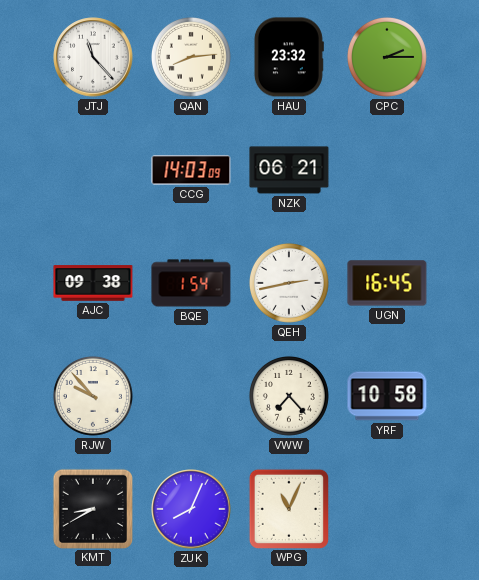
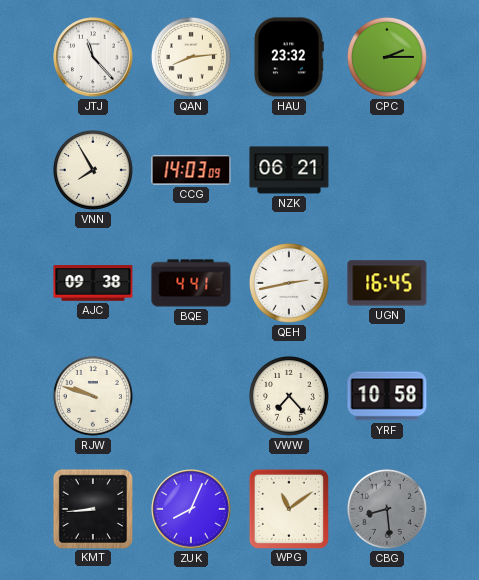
VNN: none -> 7:55 (93, 170)
BQE: 1:54 -> 4:41 (191, 283)
RJW: 9:53 -> 9:48 (93, 396)
KMT: 8:40 -> 8:44 (92, 508)
WPG: 11:04 -> 11:09 (288, 508)
CBG: none -> 8:29 (387, 509)
